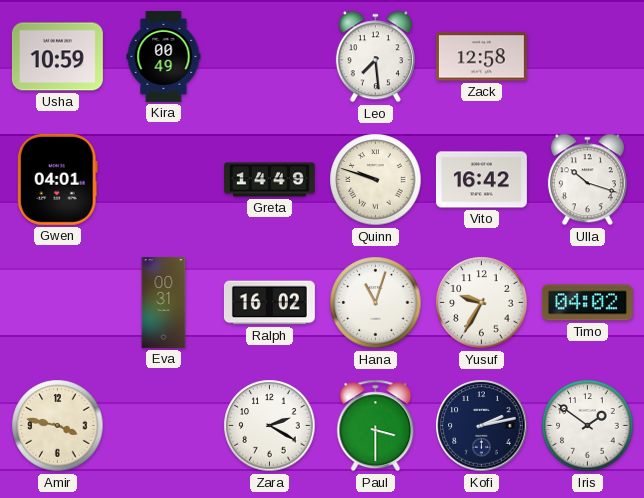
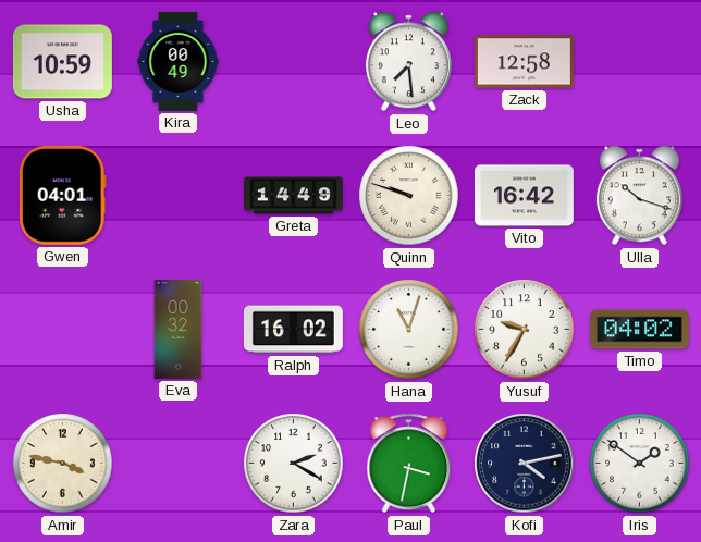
Eva: 00:31 -> 00:32 (179, 329)
Paul: 3:30 -> 3:32 (409, 464)
Kofi: 2:13 -> 4:13 (525, 464)
